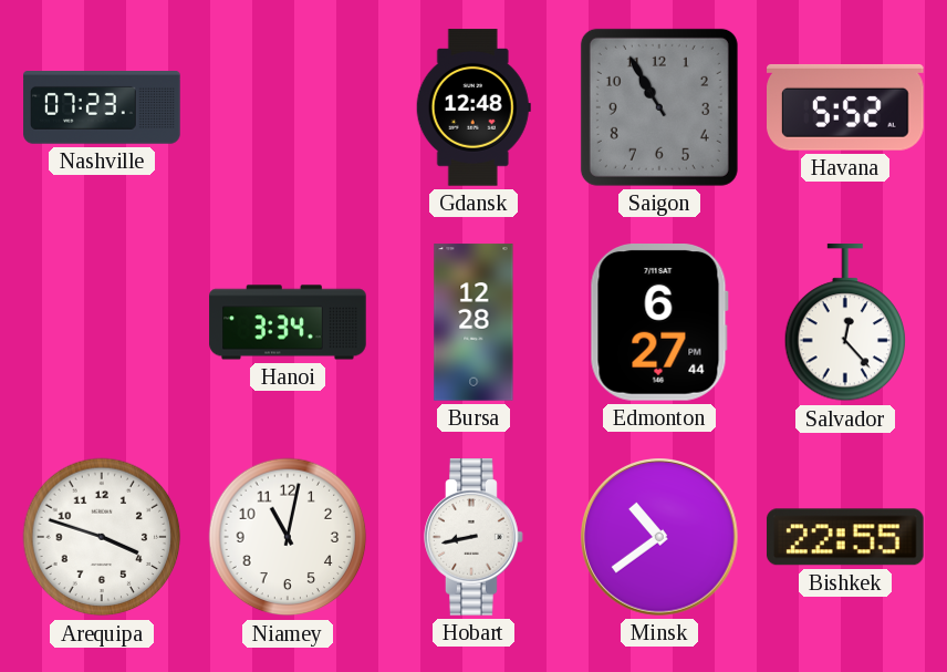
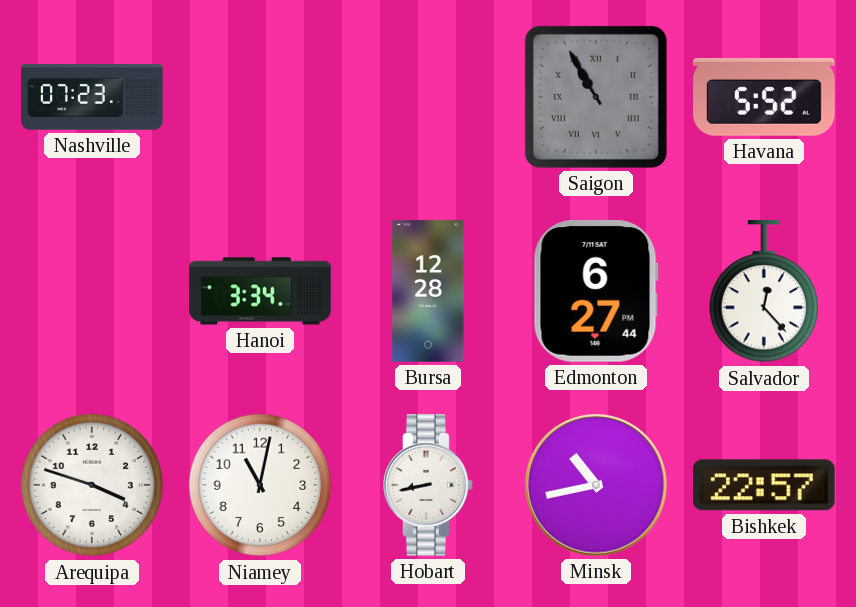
Gdansk: 12:48 -> none (473, 107)
Saigon numerals: Arabic -> Roman (596, 97)
Minsk: 10:39 -> 10:43 (597, 486)
Bishkek: 22:55 -> 22:57 (764, 485)
